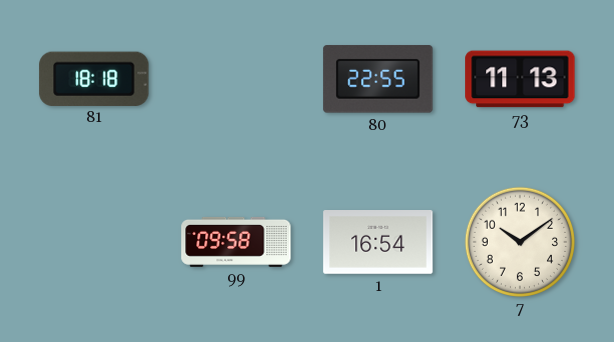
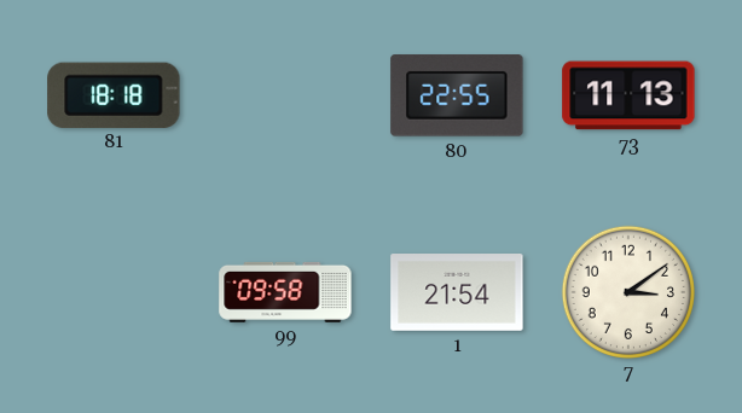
1: 16:54 -> 21:54 (457, 293)
7: 10:09 -> 3:09 (627, 291)
